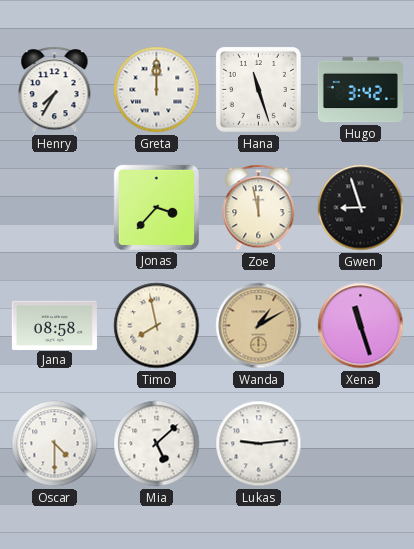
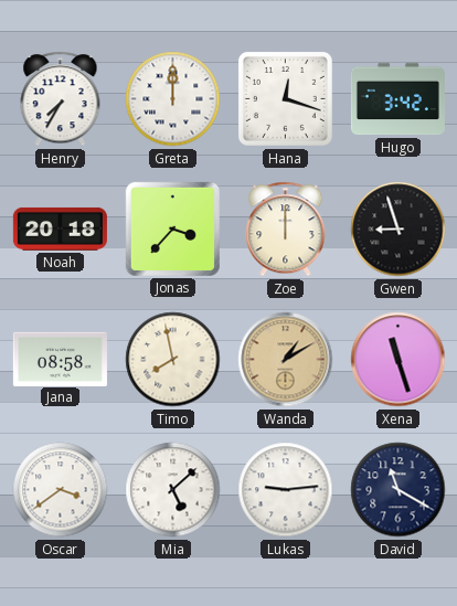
Hana: 11:27 -> 12:18 (285, 98)
Noah: none -> 20:18 (60, 228)
Zoe: 11:58 -> 12:00 (286, 230)
Oscar: 4:30 -> 3:39 (61, 490)
David: none -> 11:20 (398, 490)
